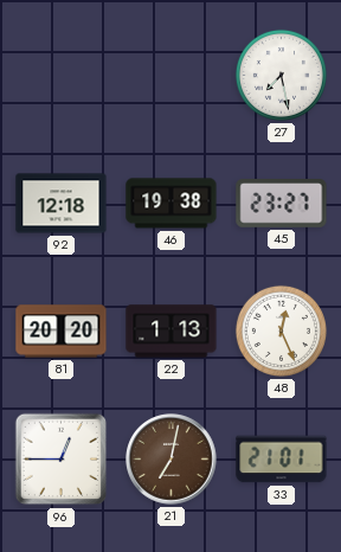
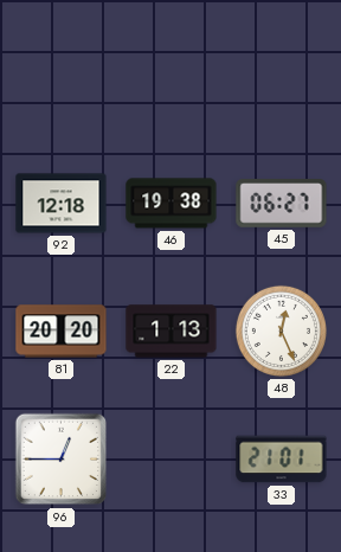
27: 7:28 -> none (281, 75)
45: 23:27 -> 06:27 (282, 204)
21: 7:02 -> none (172, 460)
